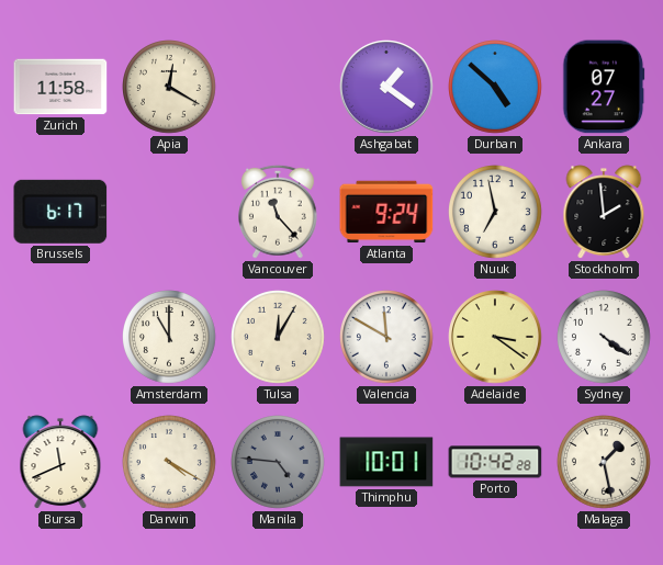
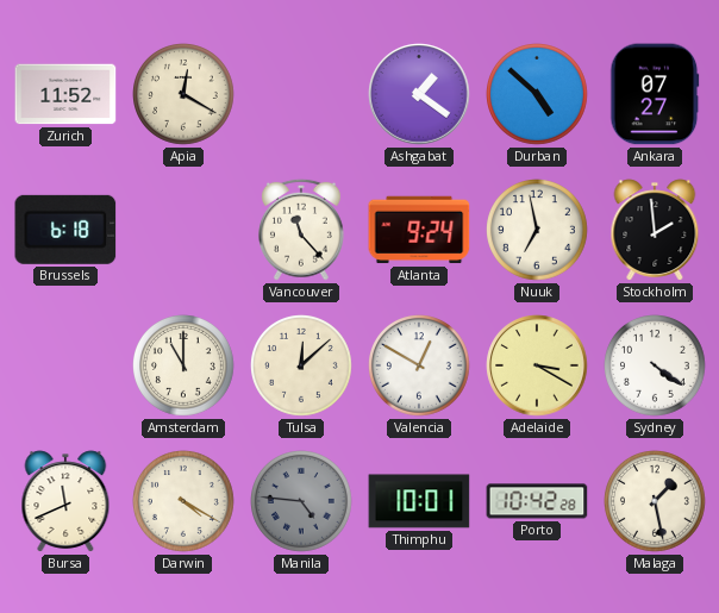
Zurich: 11:58 -> 11:52 (65, 94)
Brussels: 6:17 -> 6:18 (65, 230)
Tulsa: 12:05 -> 12:08 (302, 367)
Valencia: 11:50 -> 12:50 (420, 367)
Adelaide: 3:21 -> 3:20 (537, 365)
